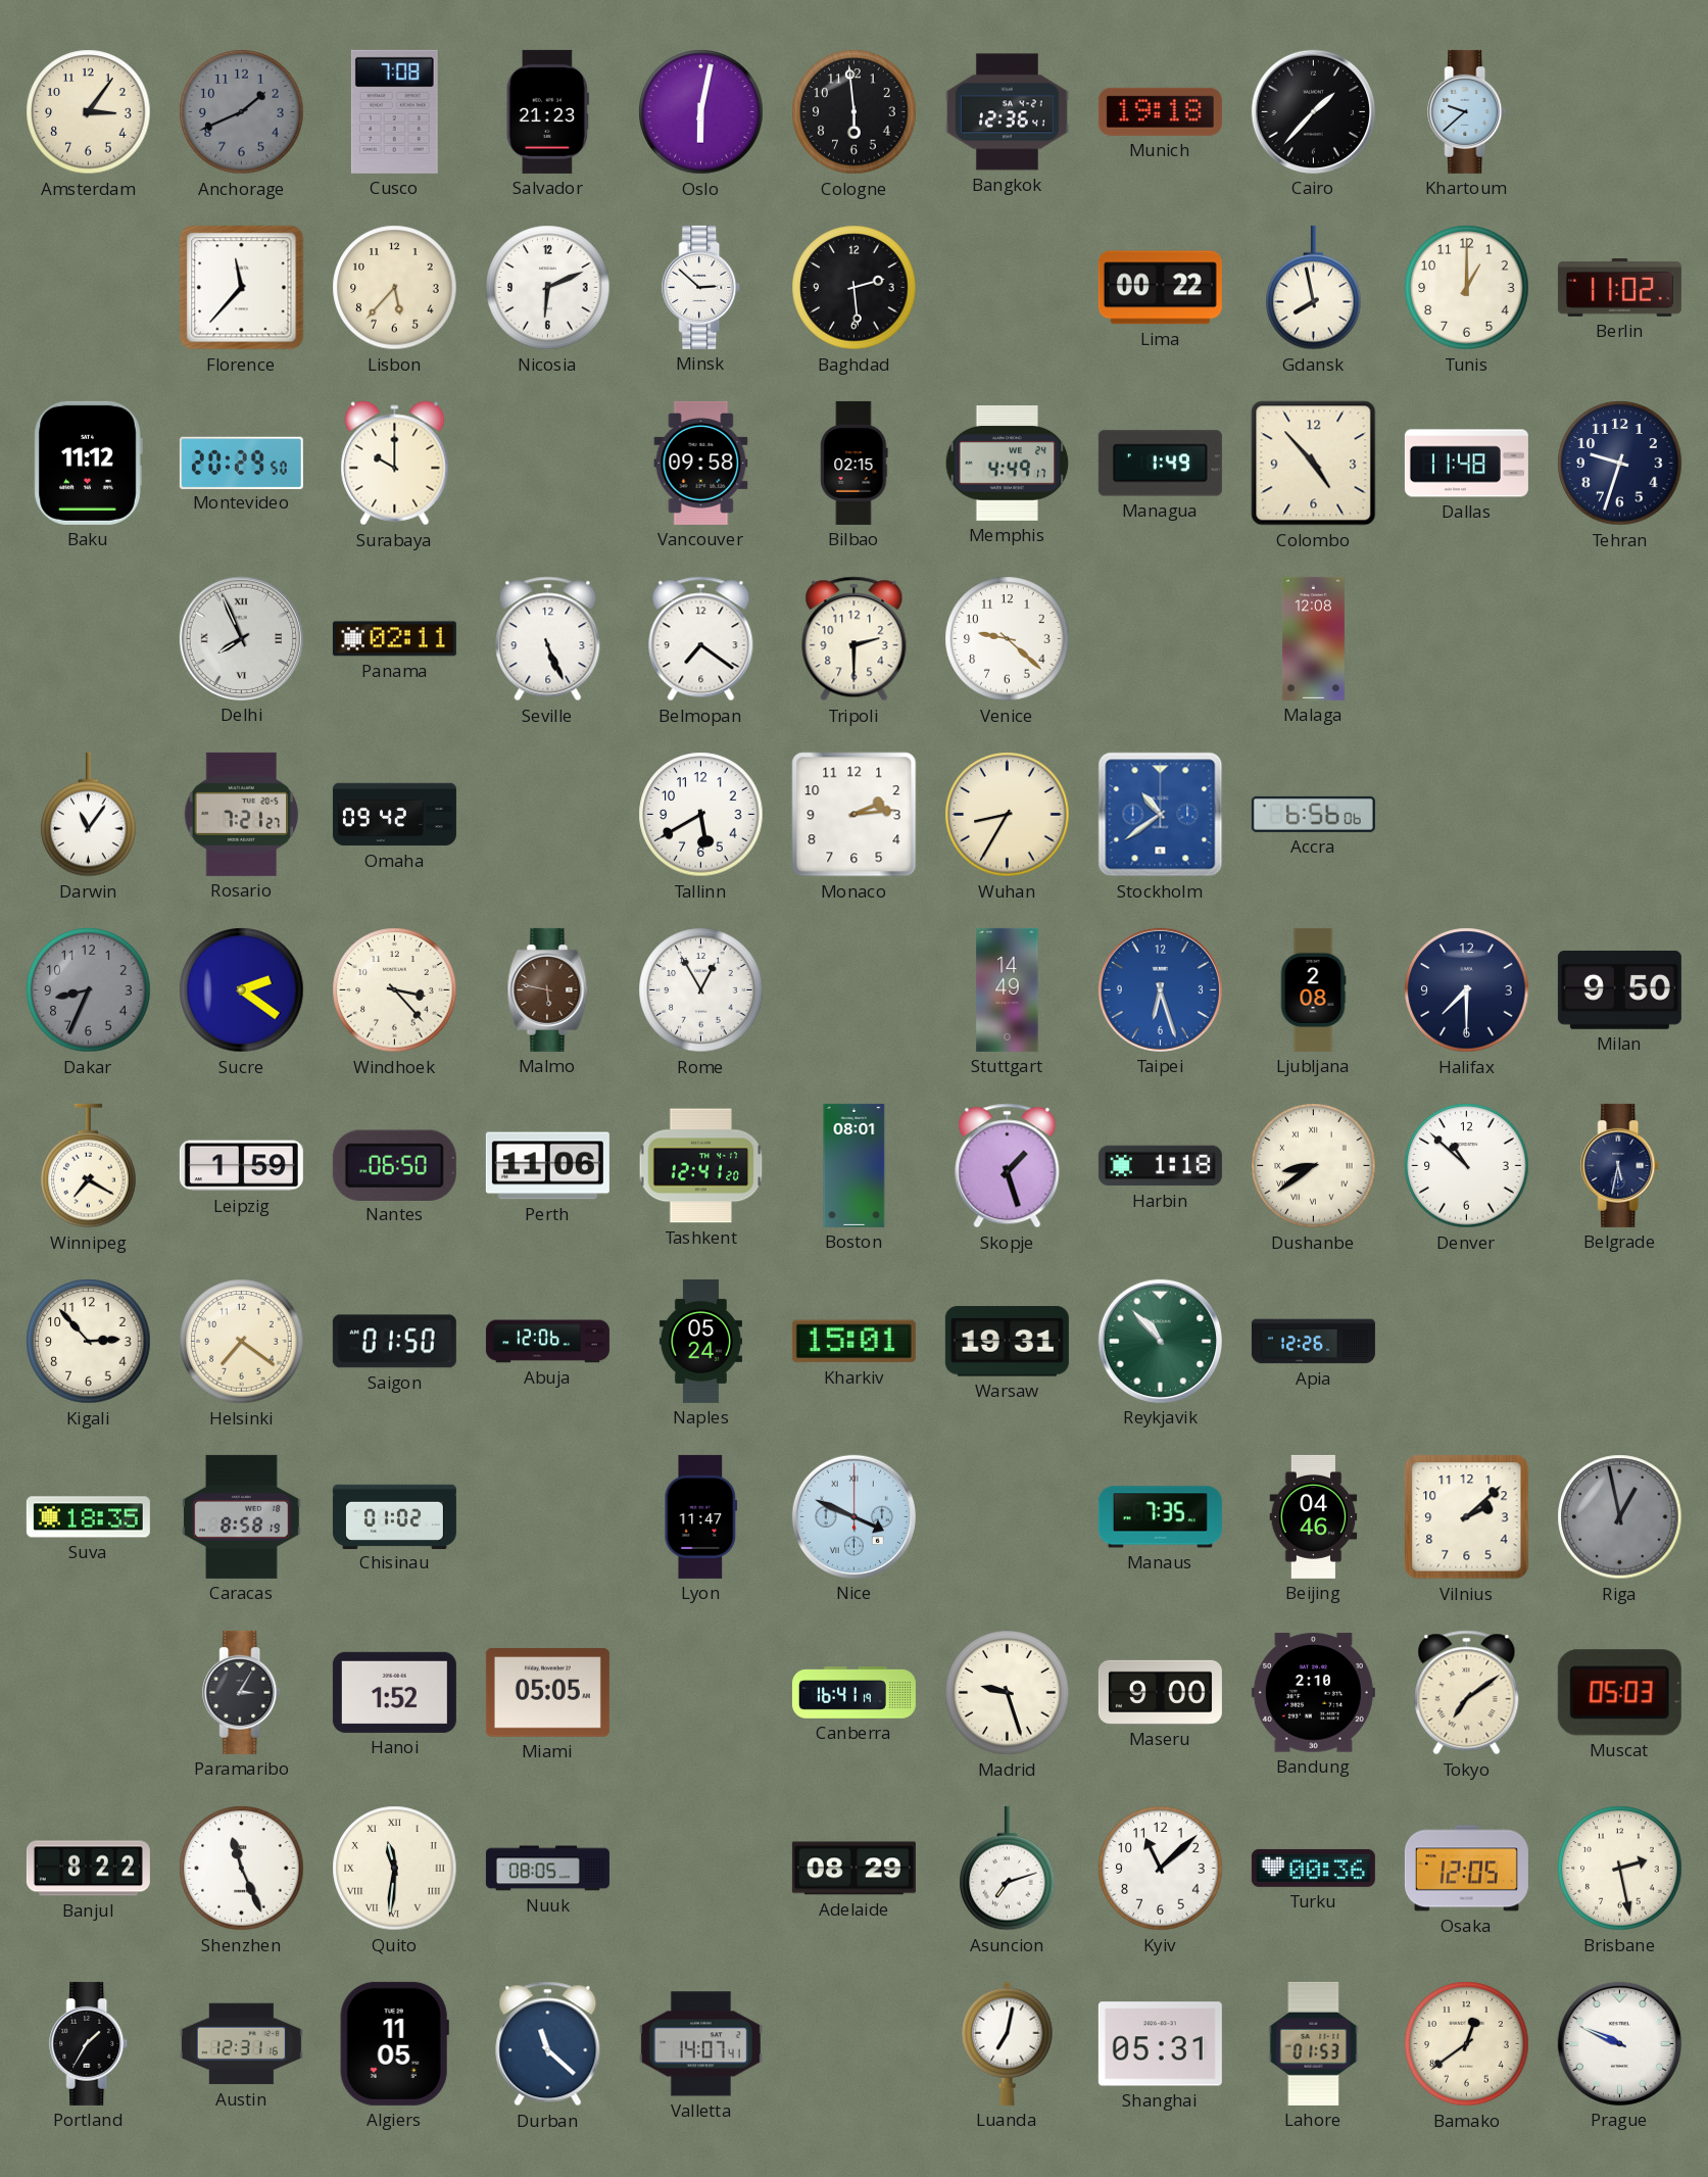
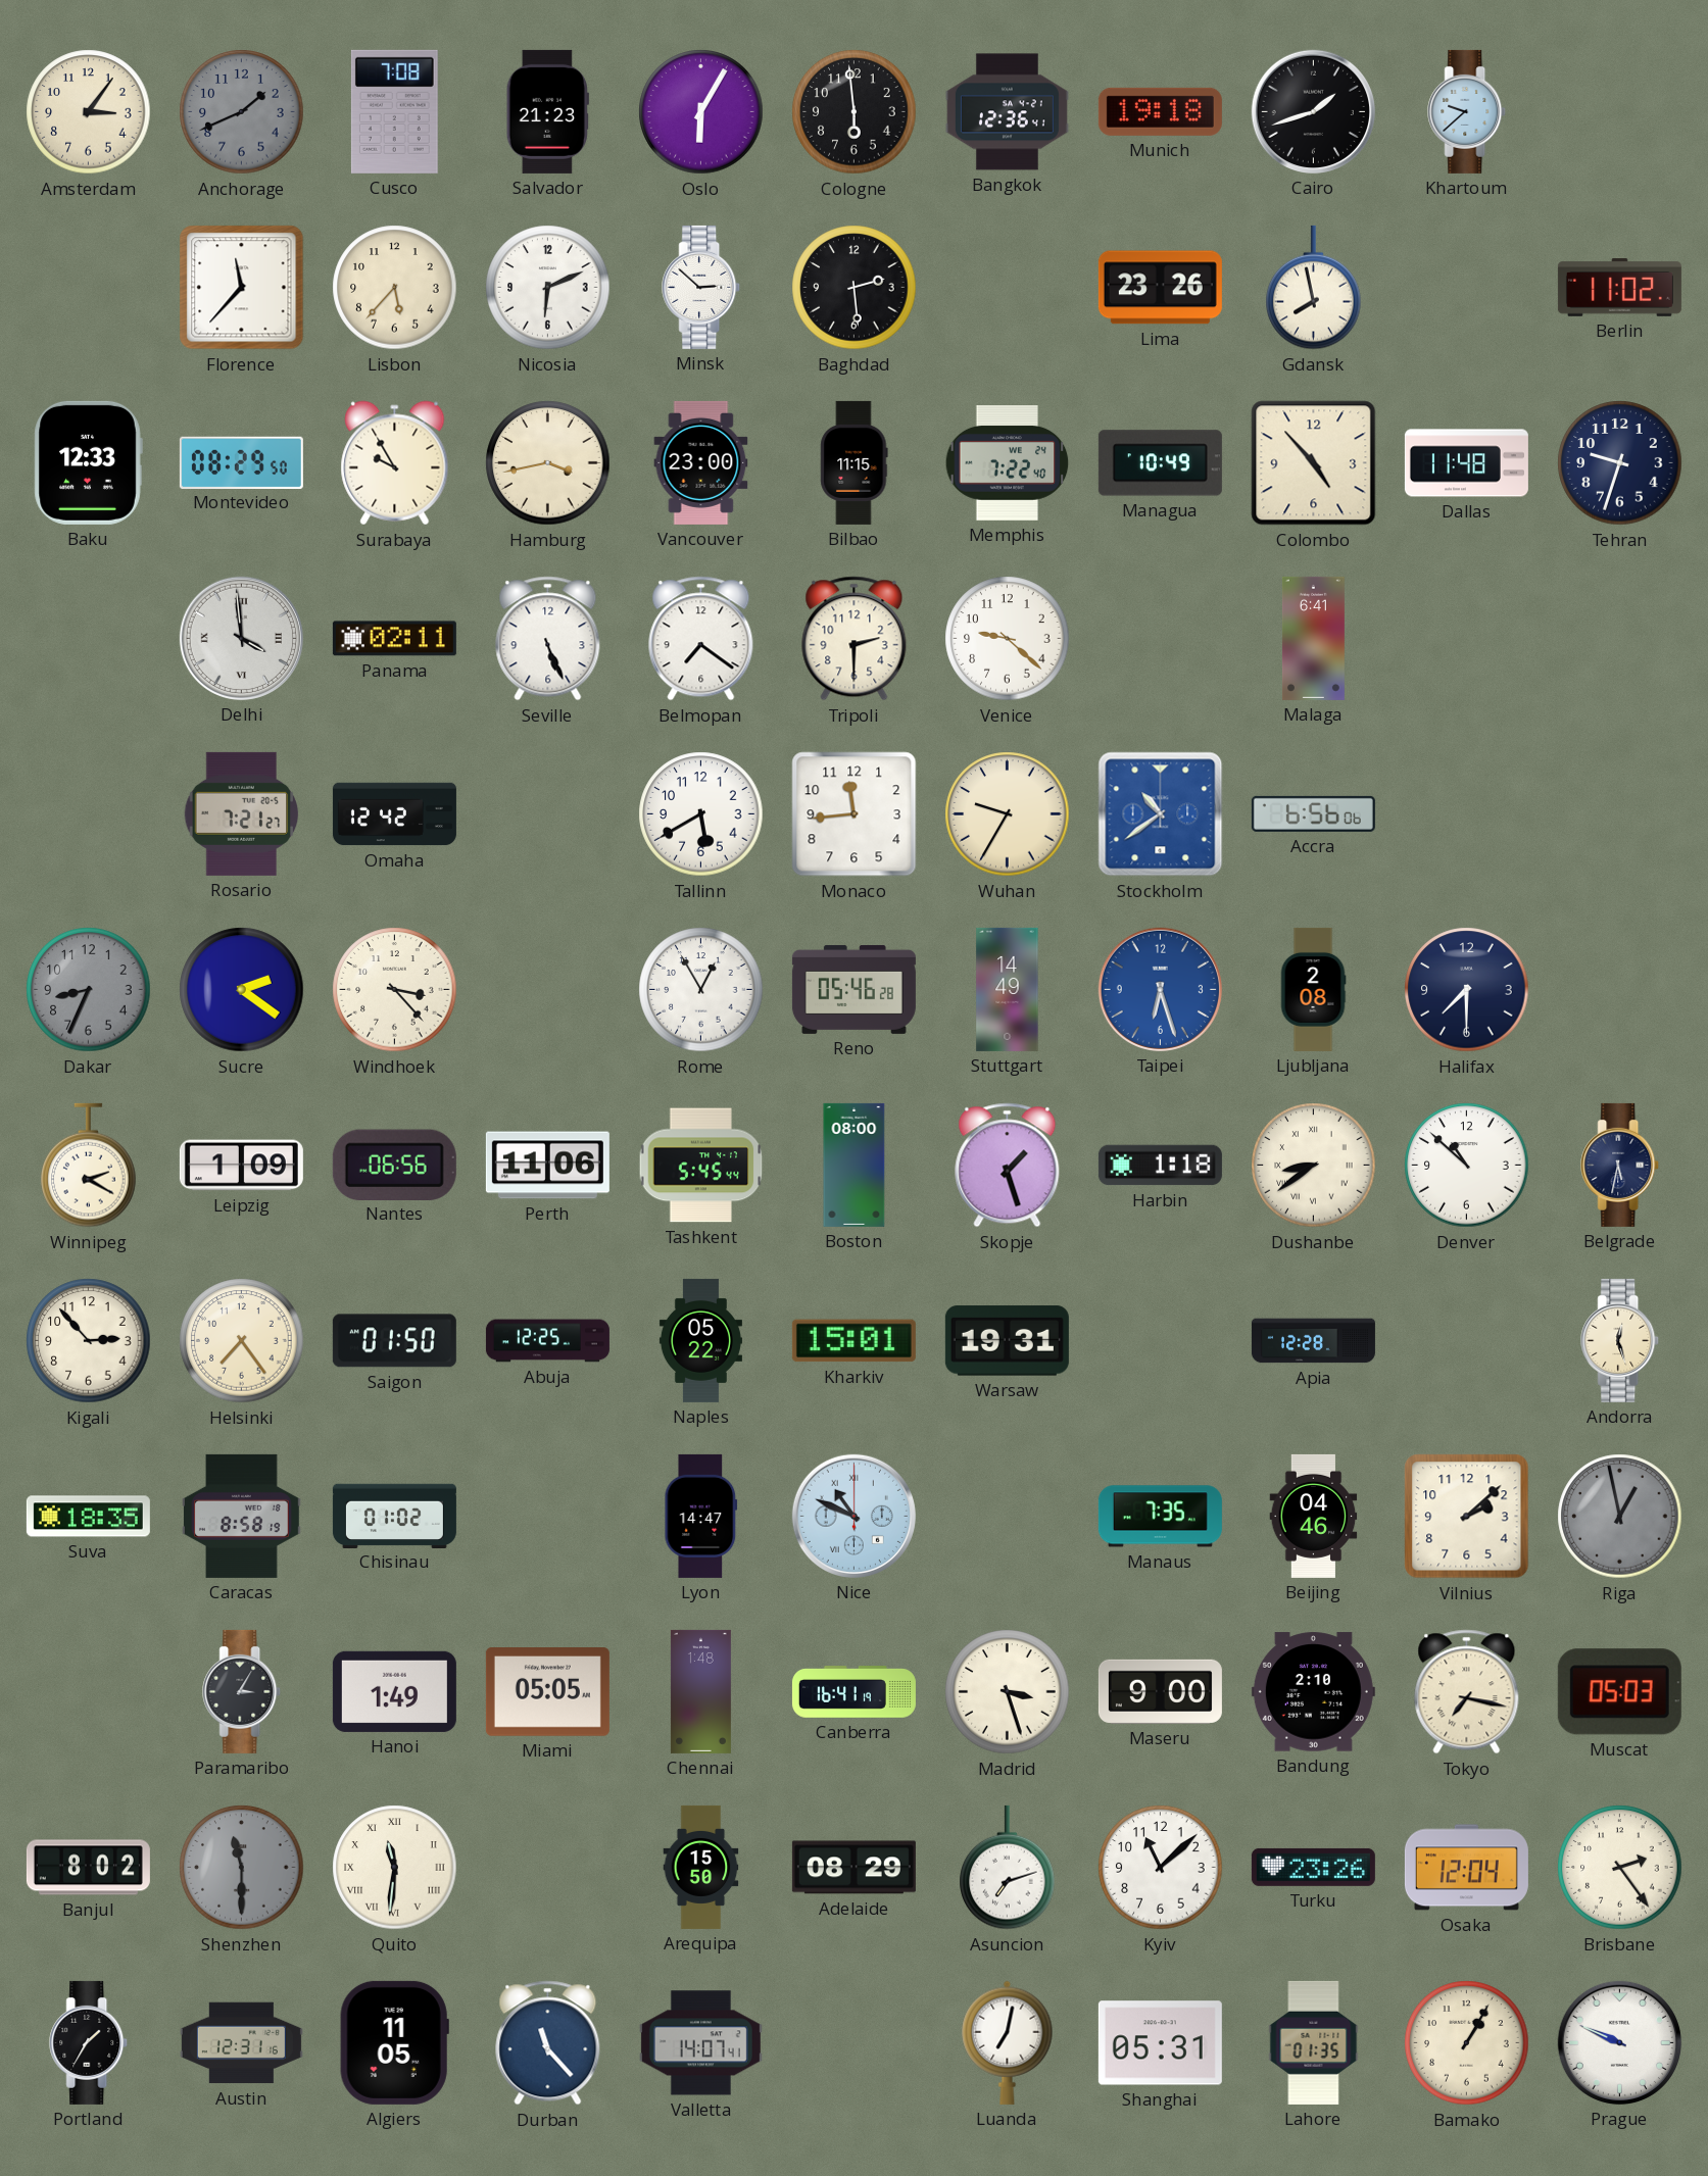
Oslo: 6:02 -> 6:05 (701, 112)
Cairo: 1:37 -> 1:42 (1313, 111)
Lima: 00:22 -> 23:26 (1160, 288)
Tunis: 1:00 -> none (1467, 288)
Baku: 11:12 -> 12:33 (88, 462)
Montevideo: 20:29 -> 08:29 (241, 462)
Surabaya: 10:00 -> 9:55 (395, 463)
Hamburg: none -> 3:43 (548, 463)
Vancouver: 09:58 -> 23:00 (701, 462)
Bilbao: 02:15 -> 11:15 (855, 462)
Memphis: 4:49 -> 7:22 (1008, 463)
Managua: 1:49 -> 10:49 (1160, 463)
Delhi: 7:56 -> 3:59 (241, 638)
Malaga: 12:08 -> 6:41 (1313, 638)
Darwin: 11:06 -> none (89, 815)
Omaha: 09:42 -> 12:42 (394, 814)
Monaco: 2:14 -> 11:44 (855, 814)
Wuhan: 8:35 -> 9:35 (1008, 814)
Malmo: 5:47 -> none (548, 989)
Reno: none -> 05:46 (853, 989)
Milan: 9:50 -> none (1619, 990)
Winnipeg: 7:20 -> 2:20 (89, 1166)
Leipzig: 1:59 -> 1:09 (241, 1166)
Nantes: 06:50 -> 06:56 (394, 1165)
Tashkent: 12:41 -> 5:45 (701, 1166)
Boston: 08:01 -> 08:00 (855, 1165)
Helsinki: 7:21 -> 7:24 (242, 1341)
Abuja: 12:06 -> 12:25 (547, 1341)
Naples: 05:24 -> 05:22 (700, 1340)
Reykjavik: 10:53 -> none (1160, 1341)
Apia: 12:26 -> 12:28 (1313, 1341)
Andorra: none -> 12:27 (1620, 1340)
Lyon: 11:47 -> 14:47 (701, 1516)
Nice: 3:49 -> 10:49 (853, 1516)
Hanoi: 1:52 -> 1:49 (394, 1691)
Chennai: none -> 1:48 (700, 1691)
Madrid: 9:27 -> 3:27 (1008, 1692)
Tokyo: 7:09 -> 7:17 (1467, 1692)
Banjul: 8:22 -> 8:02 (88, 1868)
Shenzhen: 11:26 -> 11:30 (242, 1868)
Shenzhen dial: white -> grey (242, 1868)
Nuuk: 08:05 -> none (547, 1869)
Arequipa: none -> 15:50 (701, 1867)
Turku: 00:36 -> 23:26 (1313, 1867)
Osaka: 12:05 -> 12:04 (1466, 1868)
Brisbane: 2:28 -> 2:24 (1620, 1868)
Durban: 11:22 -> 11:23 (548, 2043)
Lahore: 01:53 -> 01:35 (1314, 2042)
Bamako: 12:39 -> 1:05 (1467, 2043)
